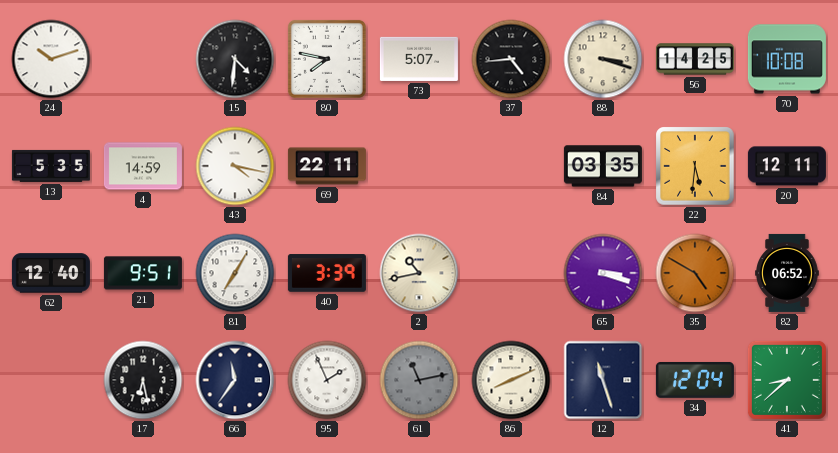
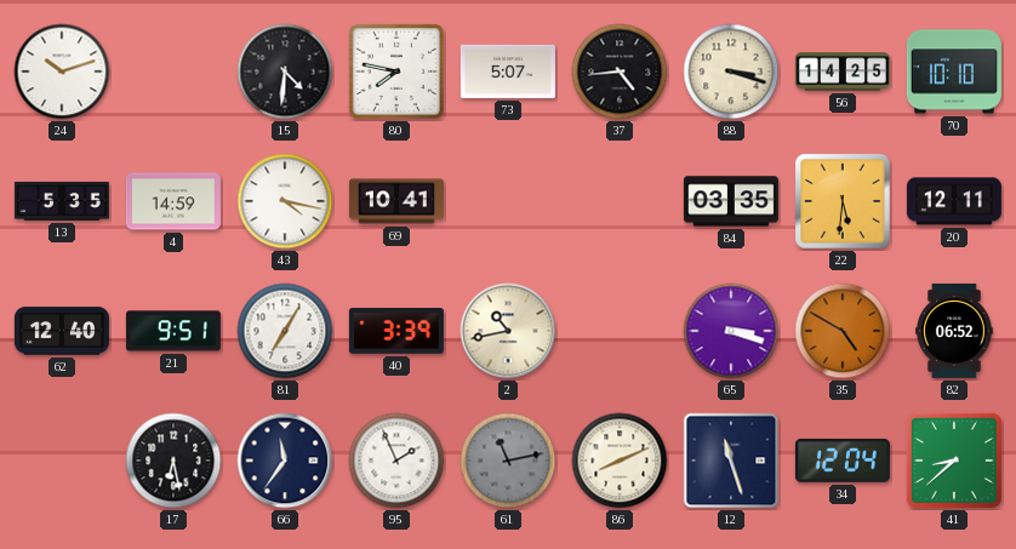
70: 10:08 -> 10:10 (954, 72)
69: 22:11 -> 10:41 (396, 201)
